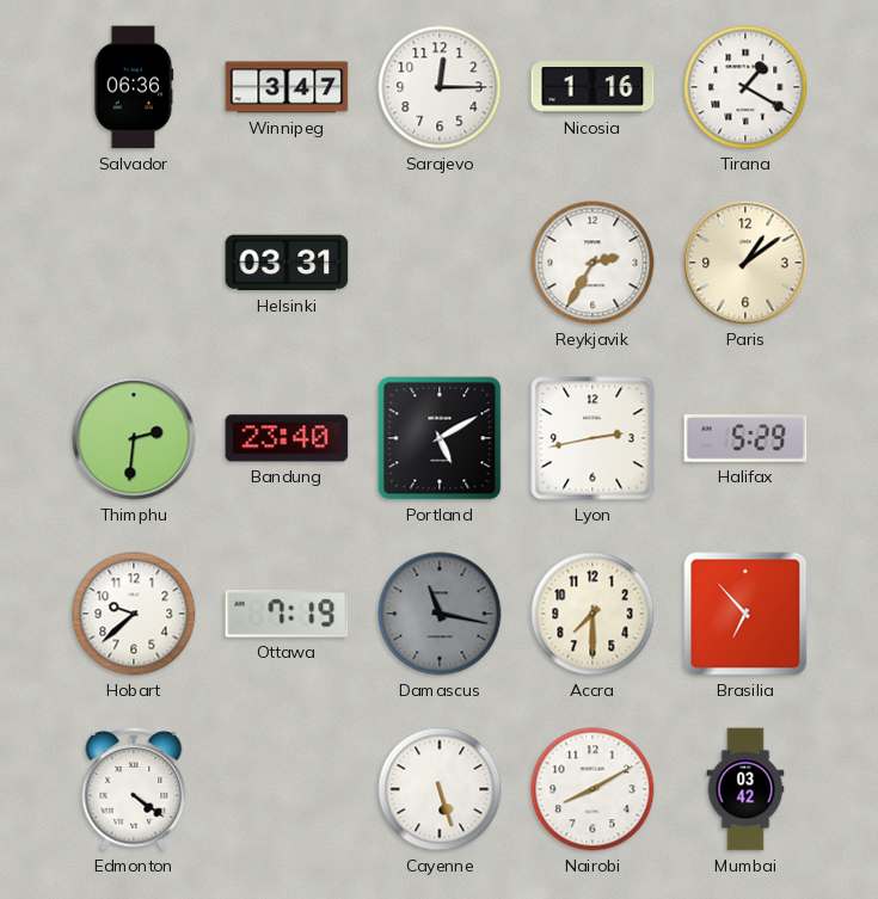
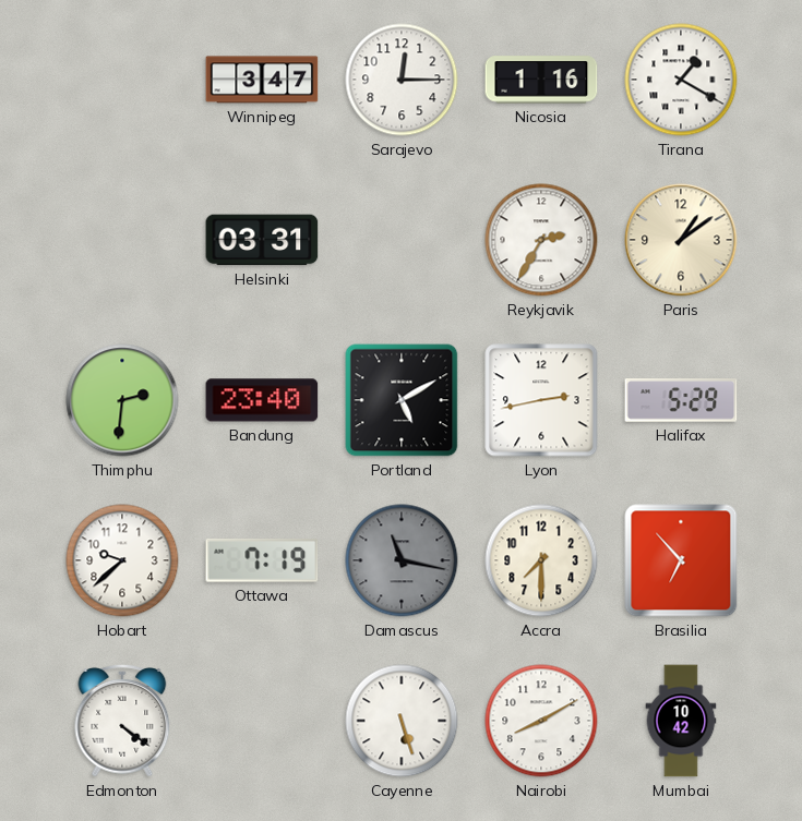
Salvador: 06:36 -> none (134, 87)
Mumbai: 03:42 -> 10:42 (681, 721)
